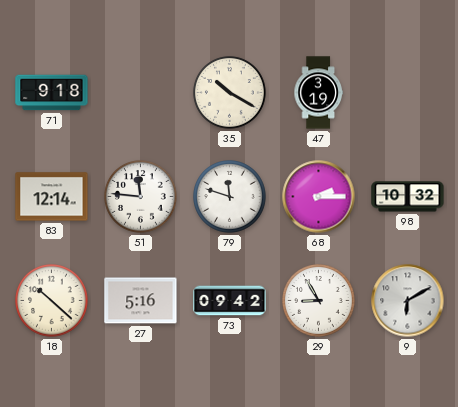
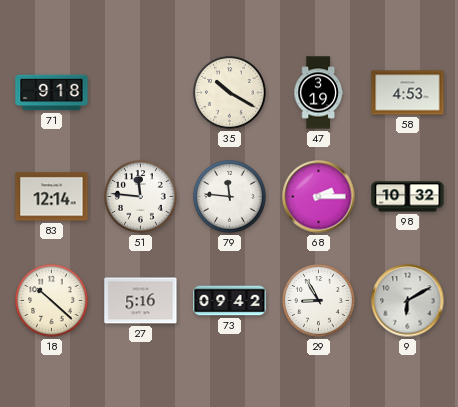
58: none -> 4:53 (408, 93)
79: 11:48 -> 11:46 (230, 197)
